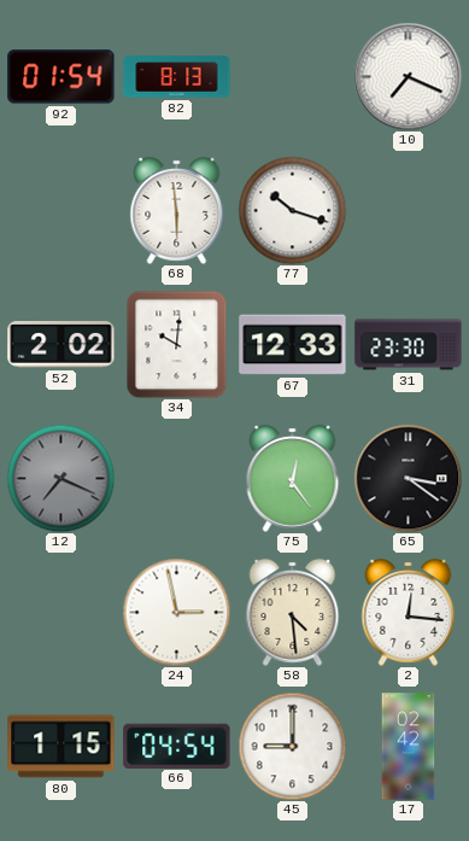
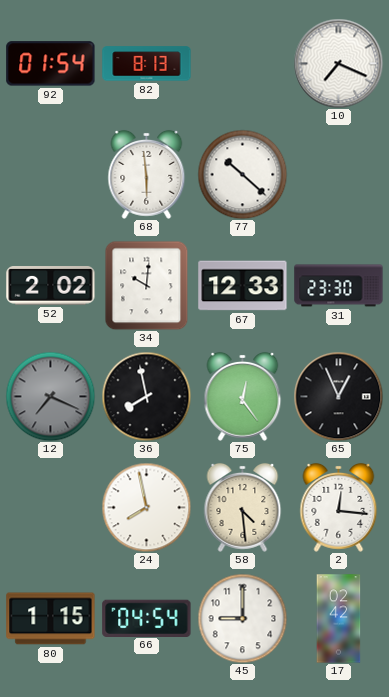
77: 10:18 -> 10:22 (242, 174)
36: none -> 7:58 (146, 396)
65: 3:21 -> 12:56 (338, 396)
24: 2:58 -> 7:58 (146, 507)
